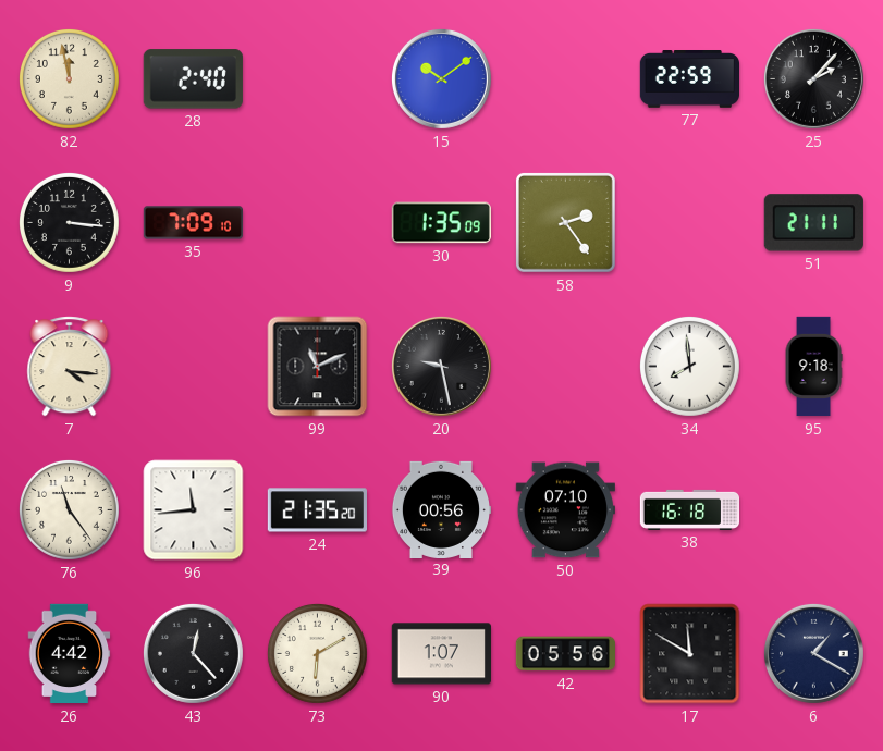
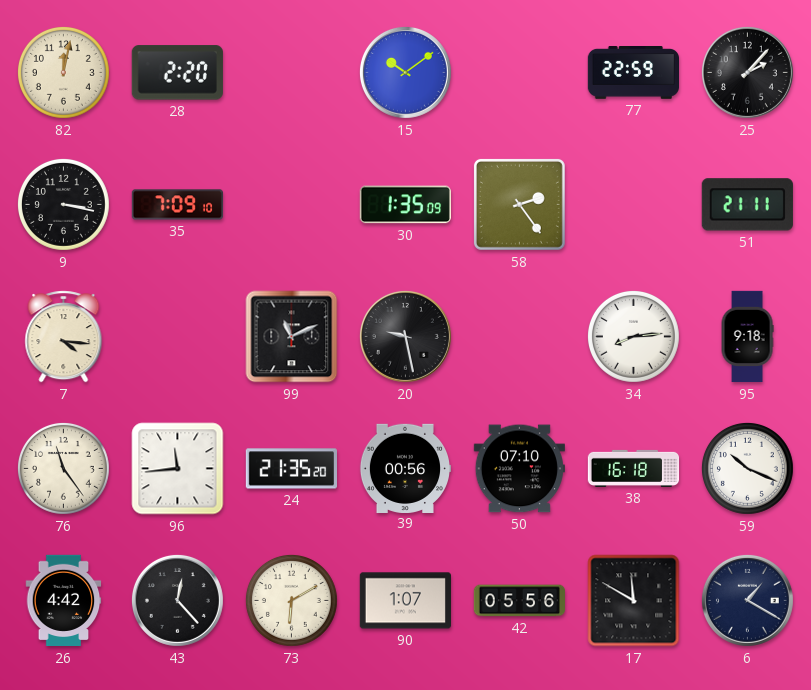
82: 11:58 -> 12:02 (63, 72)
28: 2:40 -> 2:20 (177, 73)
9: 3:16 -> 3:17 (63, 204)
34: 7:59 -> 8:14 (633, 336)
59: none -> 10:19 (747, 468)
